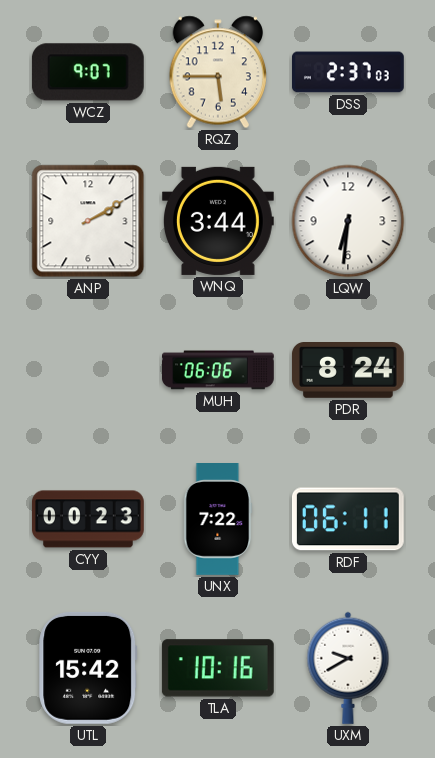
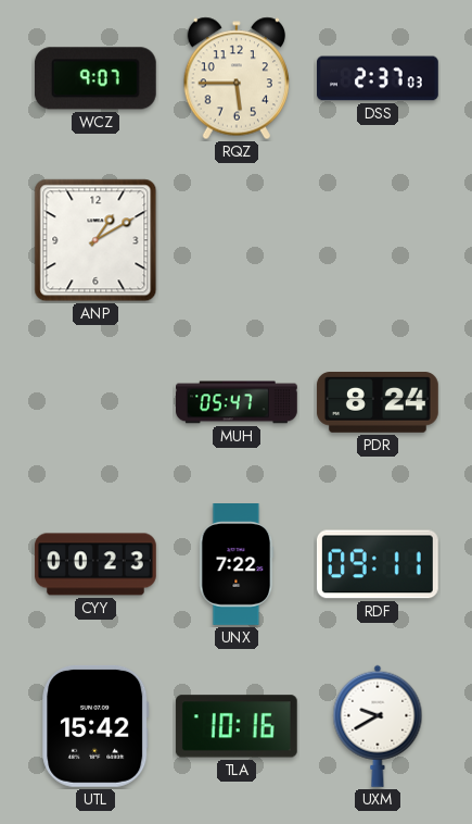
ANP: 2:10 -> 1:10 (95, 240)
WNQ: 3:44 -> none (218, 221)
LQW: 6:31 -> none (348, 221)
MUH: 06:06 -> 05:47 (238, 402)
RDF: 06:11 -> 09:11 (378, 564)
